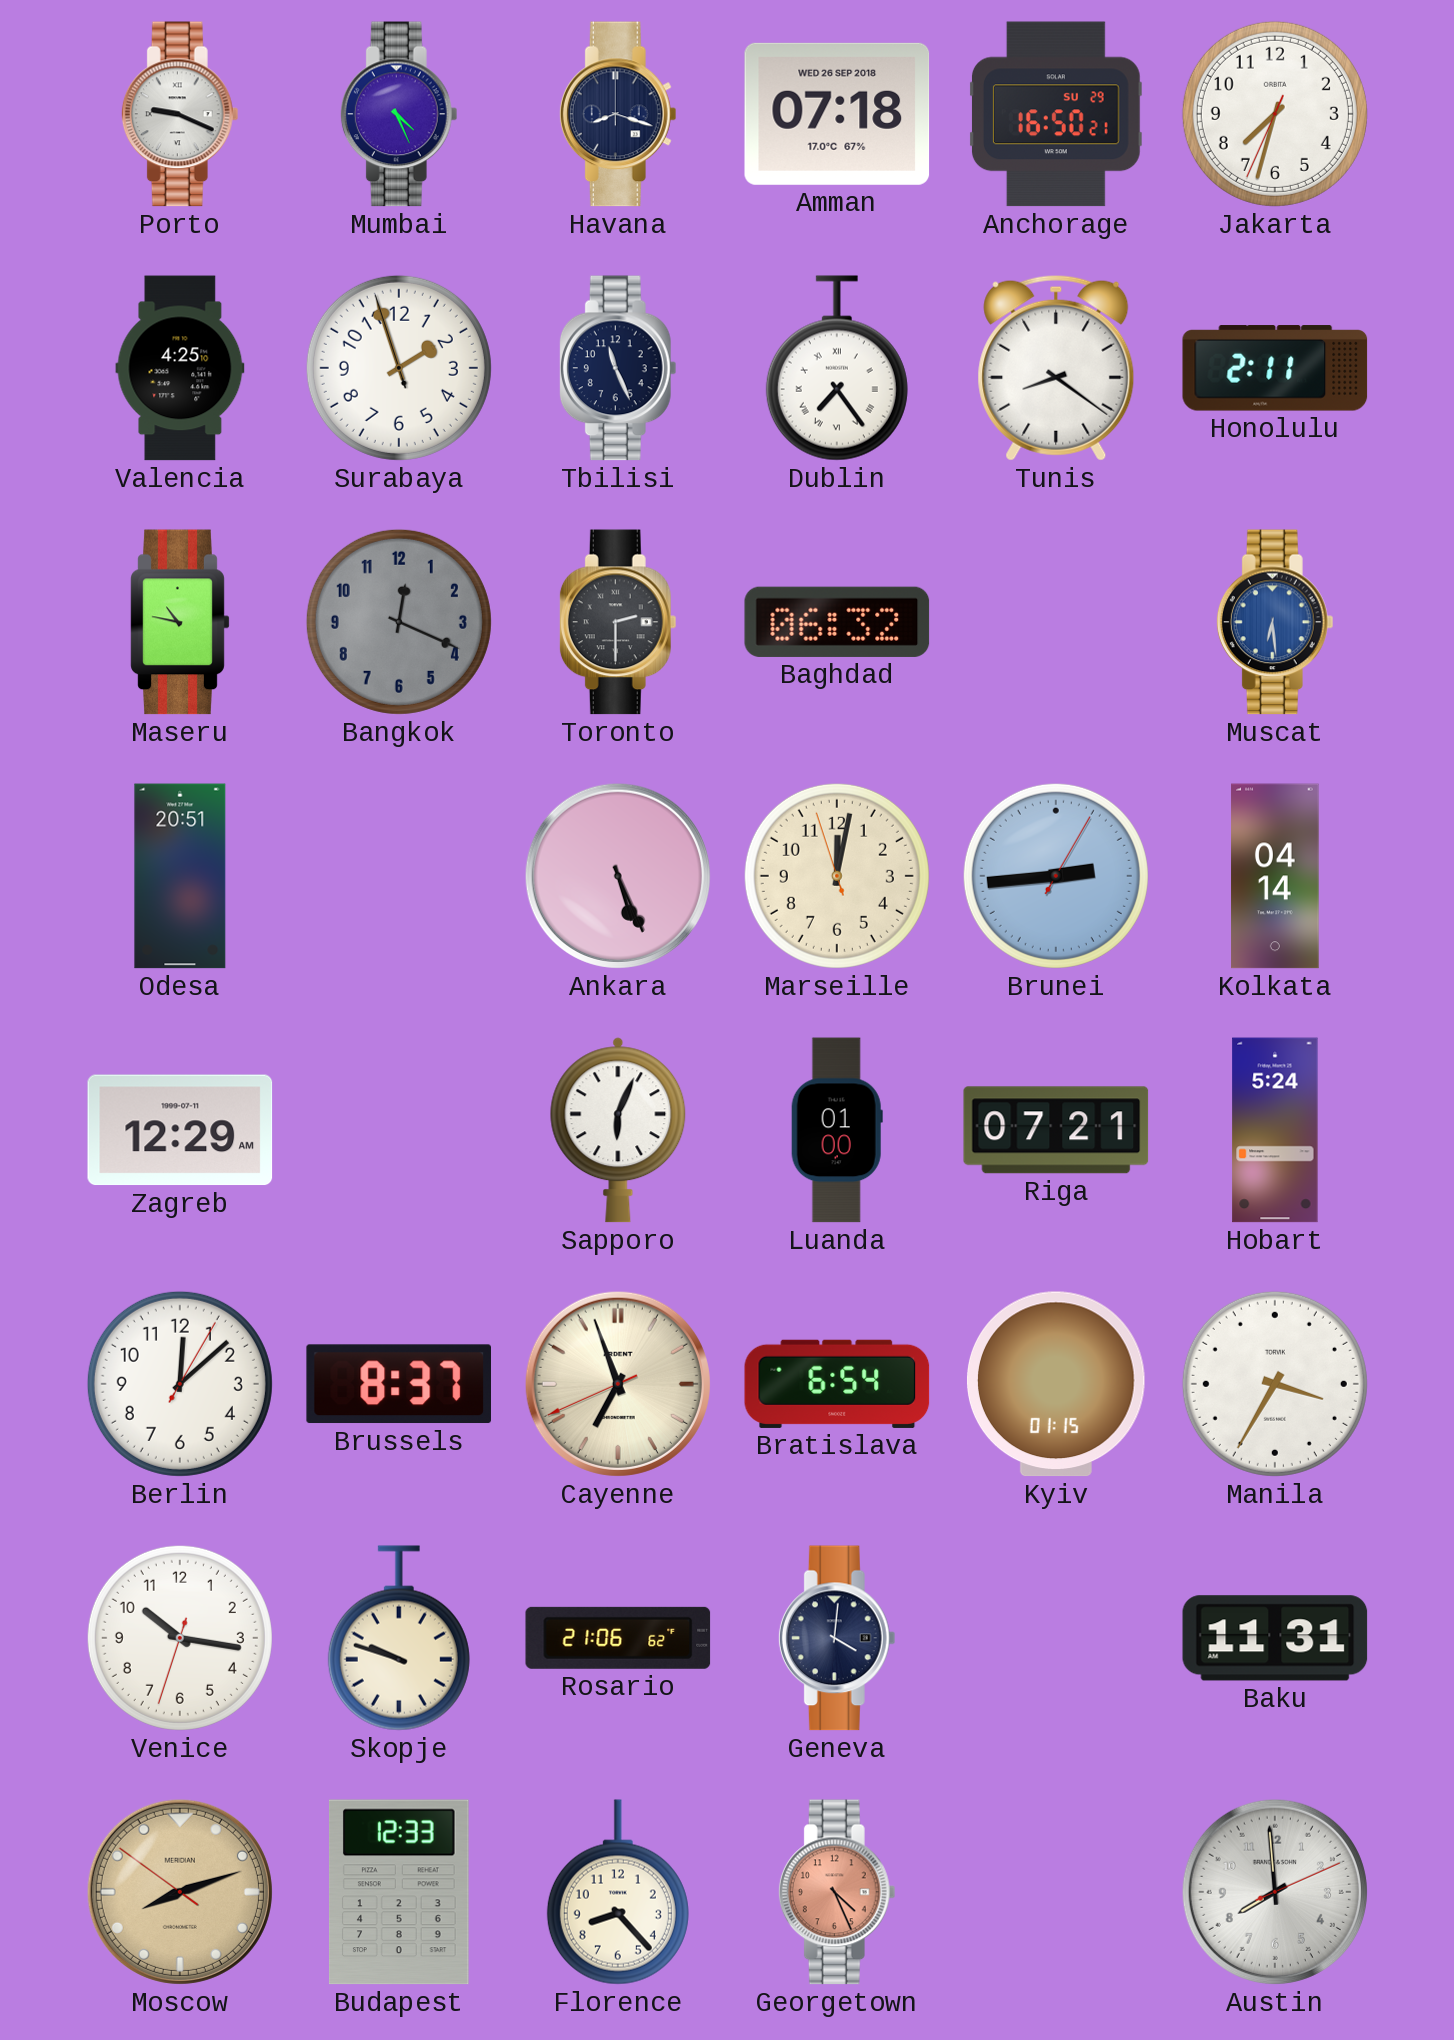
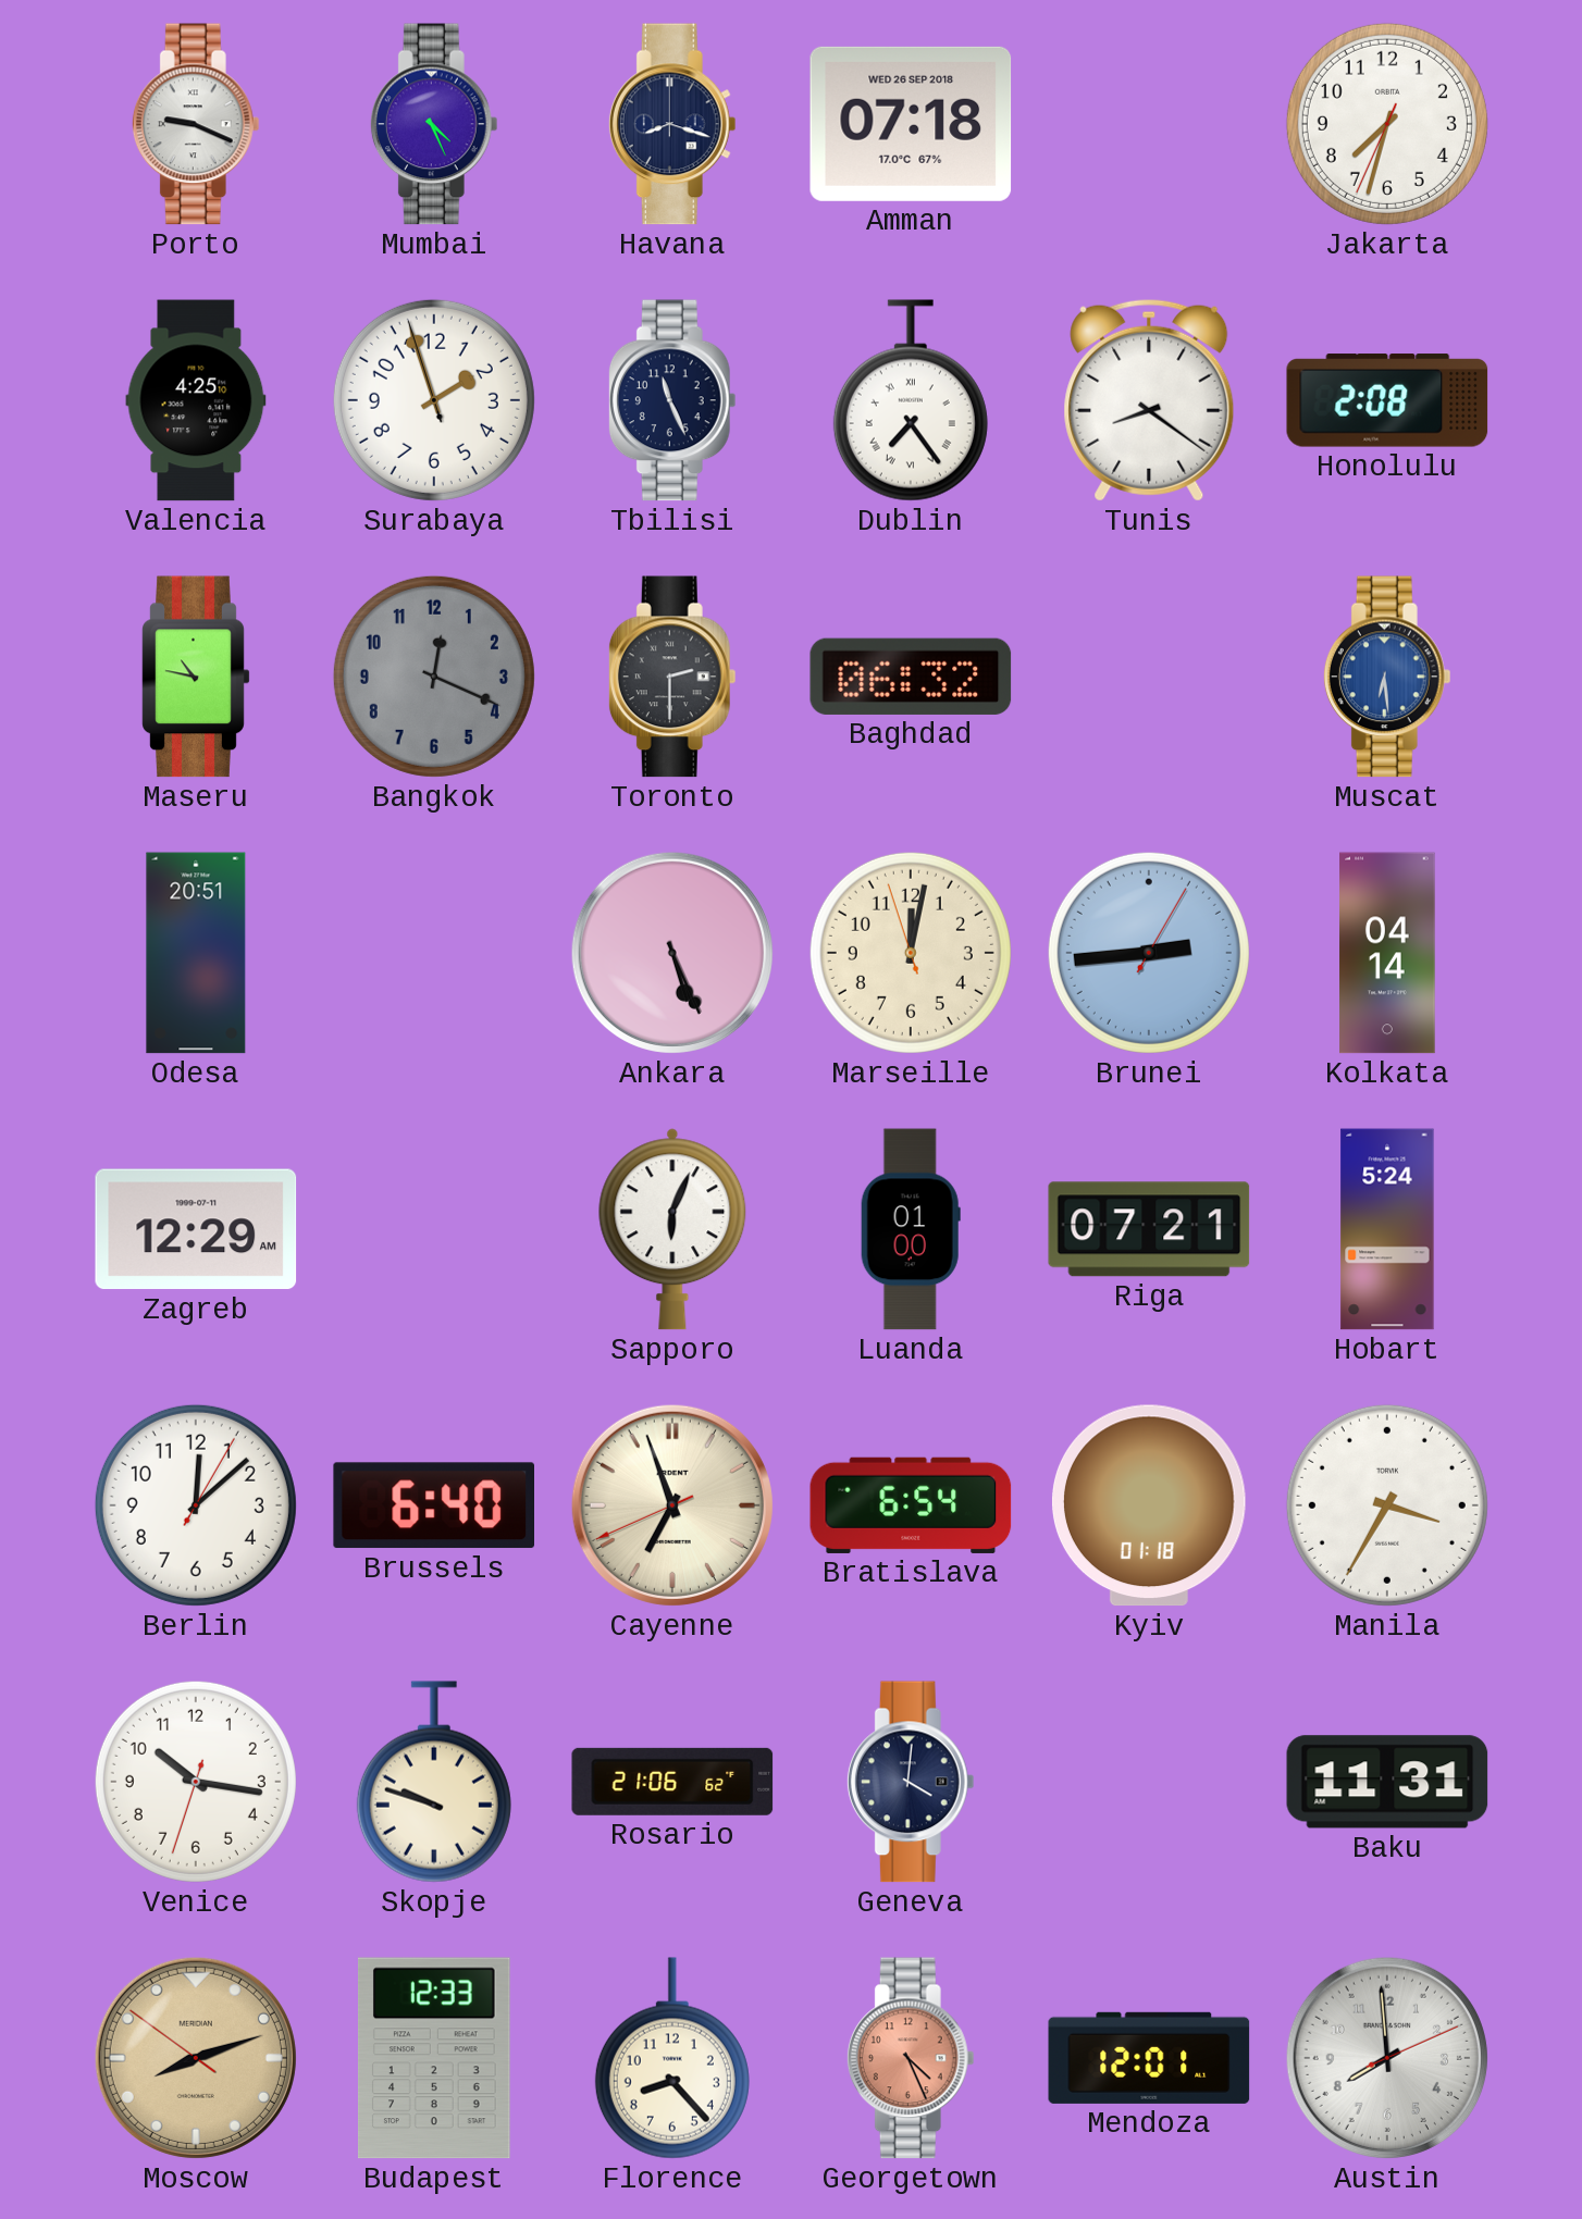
Anchorage: 16:50 -> none (1056, 114)
Honolulu: 2:11 -> 2:08 (1387, 400)
Brussels: 8:37 -> 6:40 (433, 1505)
Kyiv: 01:15 -> 01:18 (1149, 1505)
Mendoza: none -> 12:01 (1149, 2058)
